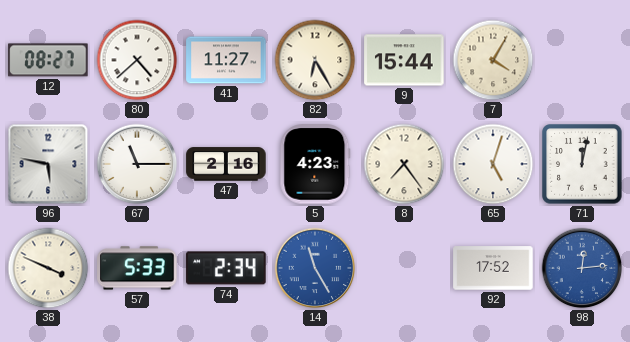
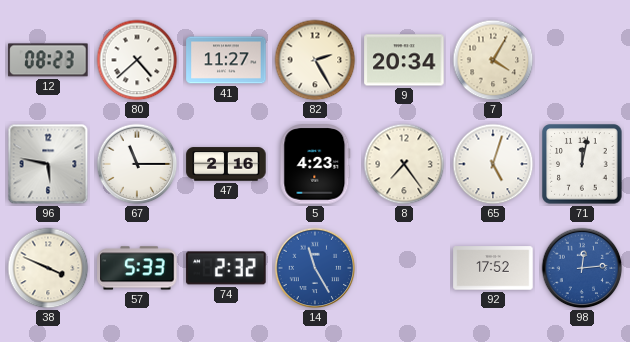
12: 08:27 -> 08:23 (48, 60)
82: 6:25 -> 2:25 (315, 60)
9: 15:44 -> 20:34 (404, 60)
74: 2:34 -> 2:32 (226, 268)
